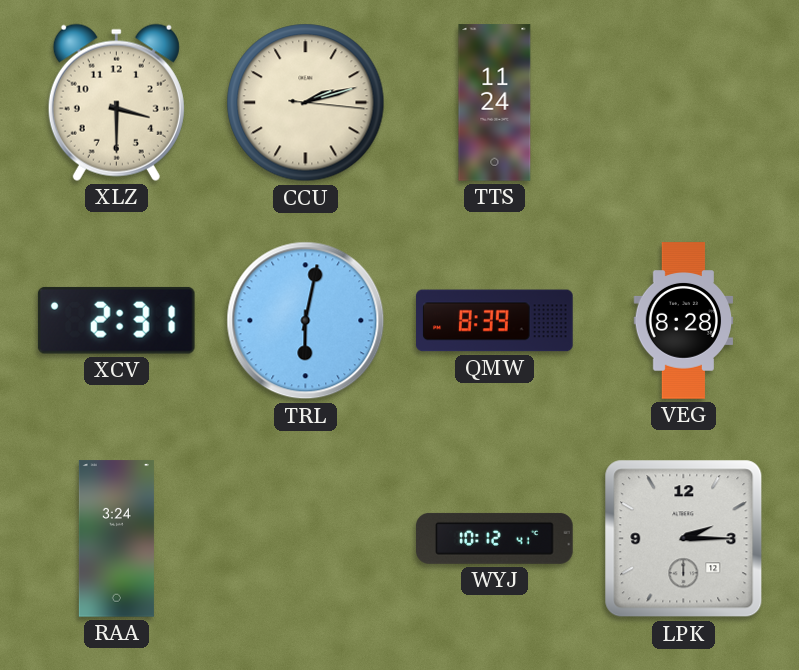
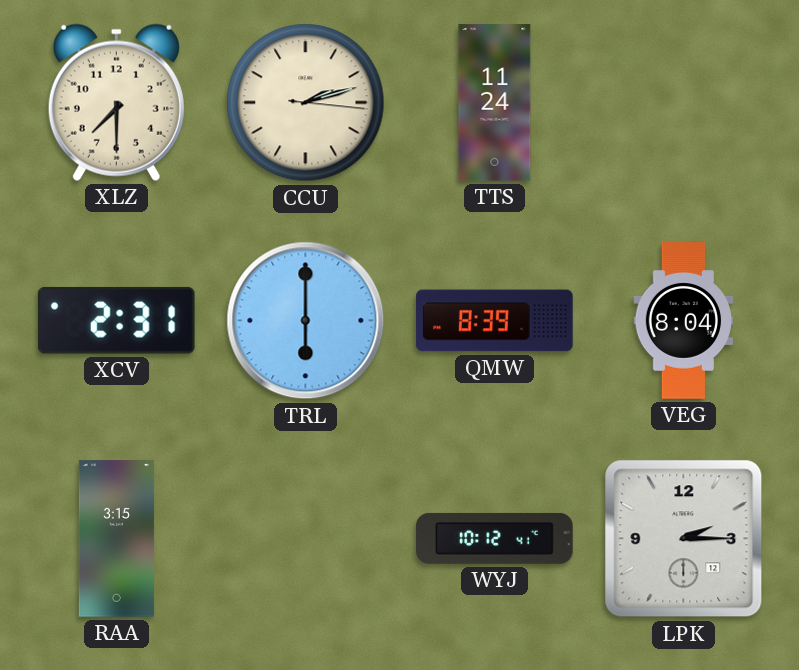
XLZ: 3:30 -> 7:30 (116, 102)
TRL: 6:02 -> 6:00 (306, 321)
VEG: 8:28 -> 8:04 (684, 321)
RAA: 3:24 -> 3:15 (116, 539)
